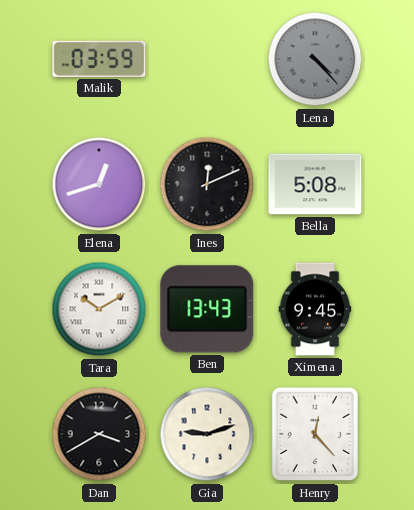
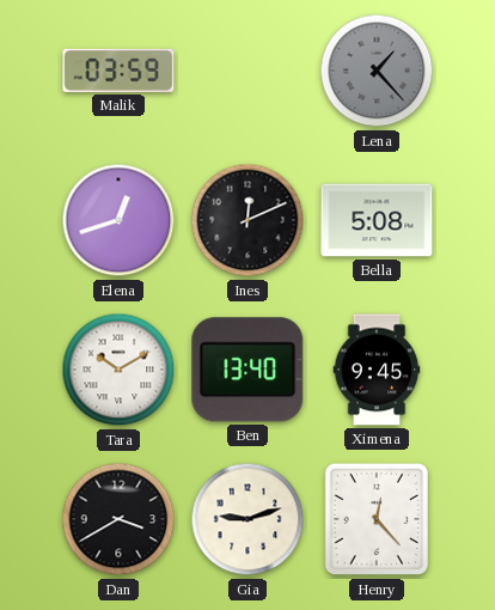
Lena: 4:23 -> 1:23 (377, 71)
Ben: 13:43 -> 13:40 (247, 370)
